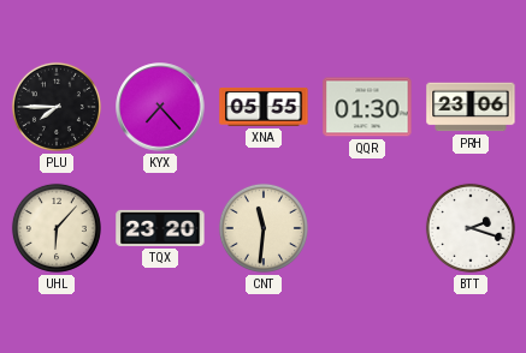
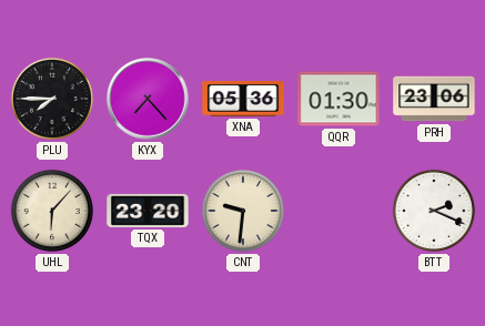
XNA: 05:55 -> 05:36 (243, 99)
CNT: 11:31 -> 9:31 (243, 211)
BTT: 2:18 -> 2:19 (434, 211)
